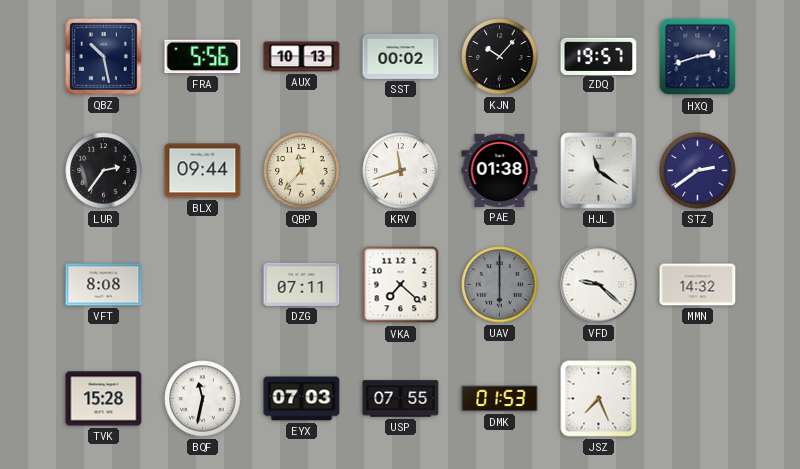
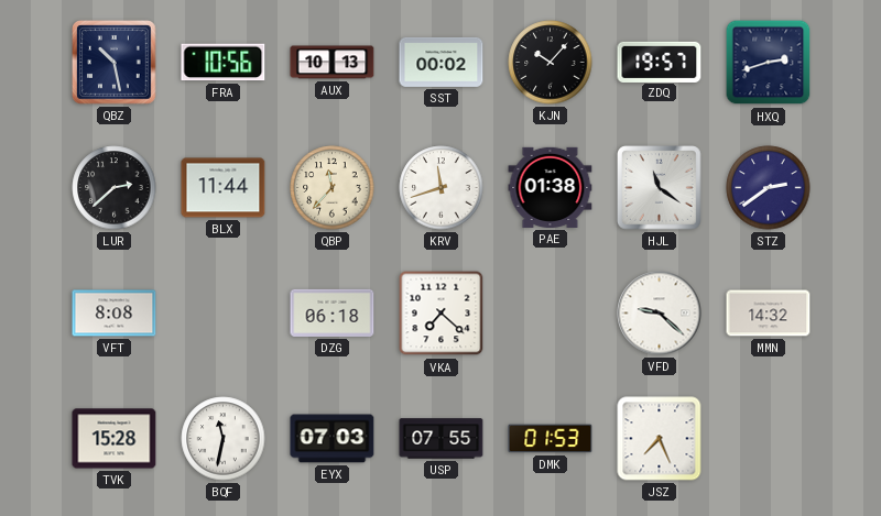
FRA: 5:56 -> 10:56 (224, 63)
LUR: 2:36 -> 2:38 (115, 188)
BLX: 09:44 -> 11:44 (224, 188)
DZG: 07:11 -> 06:18 (333, 312)
UAV: 6:00 -> none (500, 285)
